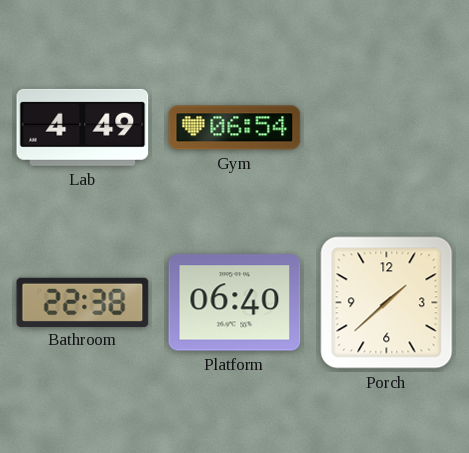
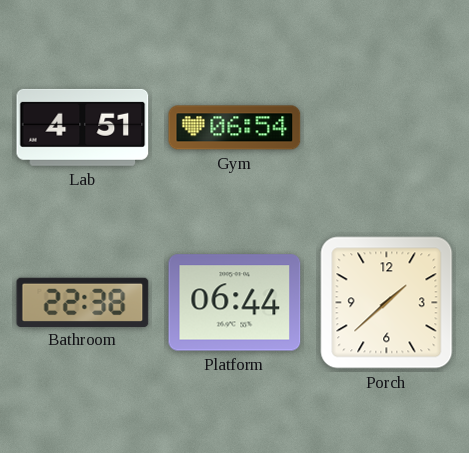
Lab: 4:49 -> 4:51 (83, 127)
Platform: 06:40 -> 06:44 (235, 303)
